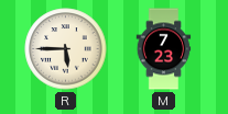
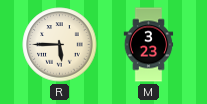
M: 7:23 -> 3:23 (149, 45)
